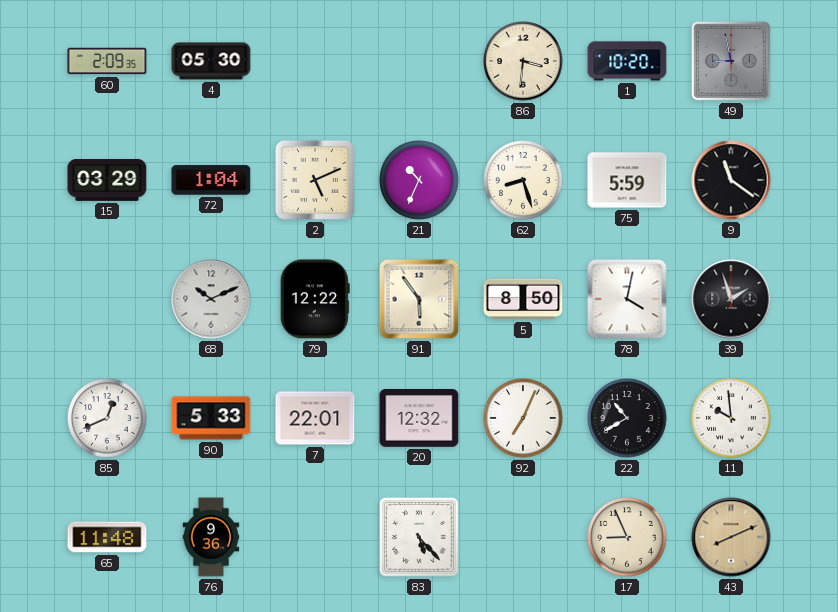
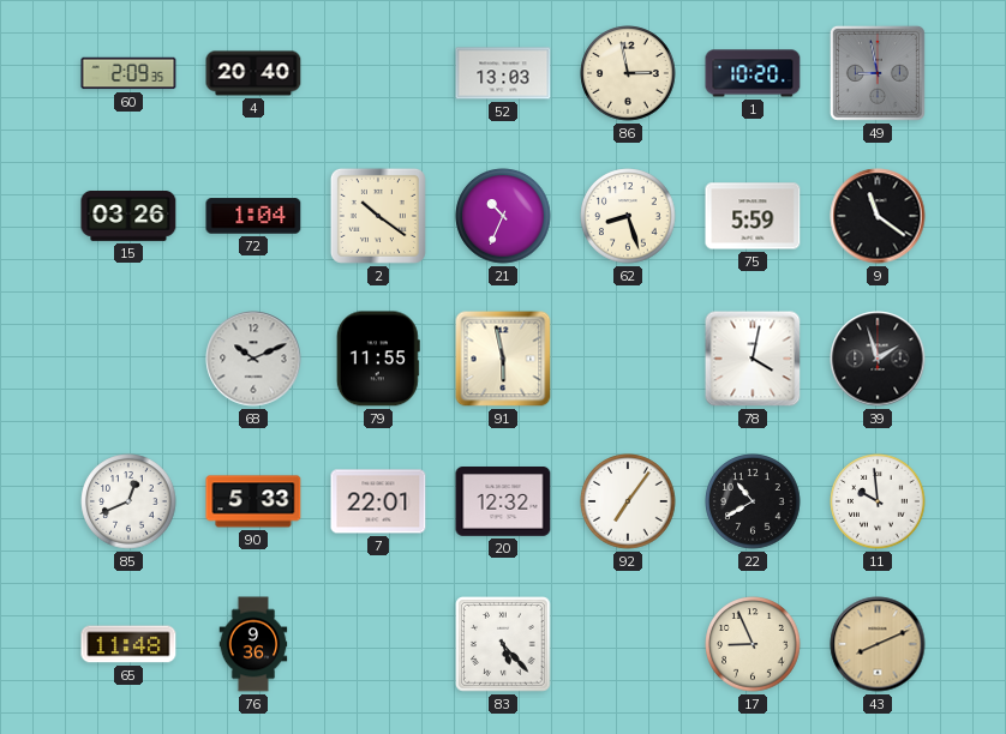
4: 05:30 -> 20:40 (253, 73)
52: none -> 13:03 (503, 73)
86: 3:31 -> 2:58 (628, 73)
15: 03:29 -> 03:26 (128, 217)
2: 5:11 -> 10:21 (378, 216)
79: 12:22 -> 11:55 (378, 359)
91: 5:54 -> 5:58 (503, 359)
5: 8:50 -> none (523, 299)
92: 7:04 -> 7:06 (628, 501)
